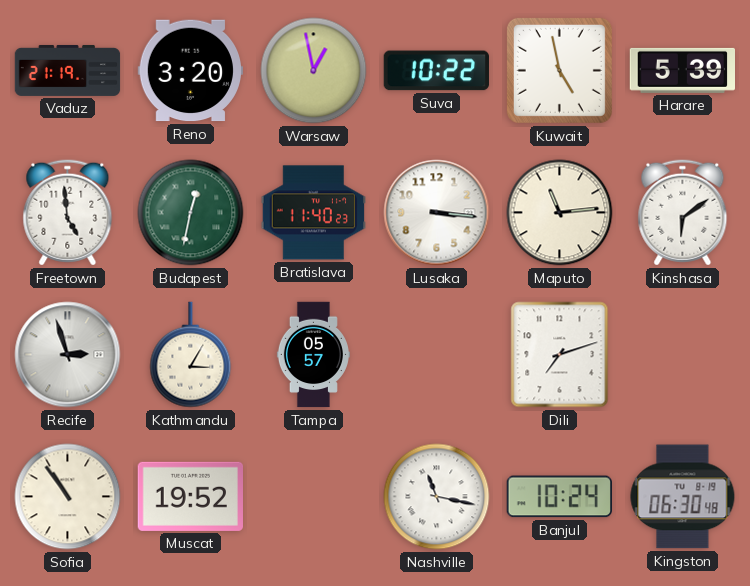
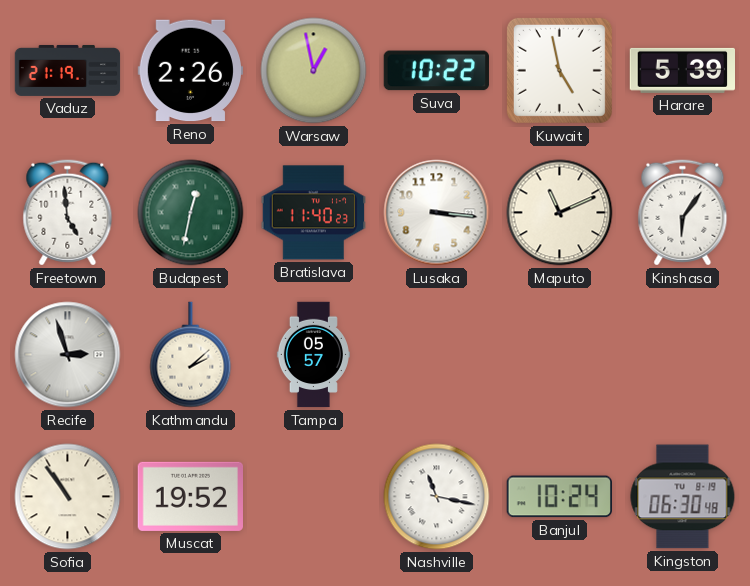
Reno: 3:20 -> 2:26 (190, 71)
Maputo: 11:14 -> 11:11 (560, 213)
Kinshasa: 6:09 -> 6:06 (683, 213)
Kathmandu: 3:05 -> 2:08 (191, 355)
Dili: 7:12 -> none (560, 355)
